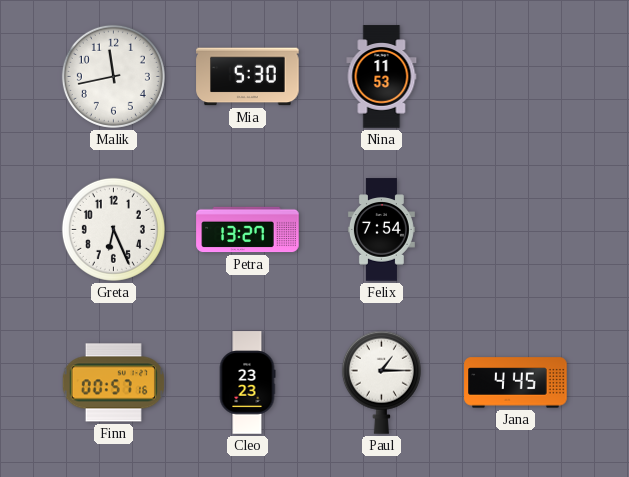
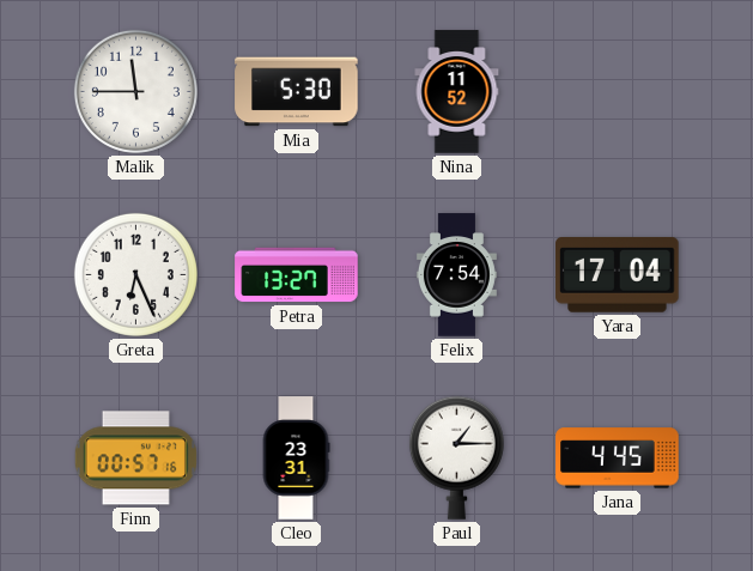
Malik: 11:43 -> 11:45 (135, 91)
Nina: 11:53 -> 11:52 (457, 92)
Yara: none -> 17:04 (618, 275)
Cleo: 23:23 -> 23:31 (296, 458)
